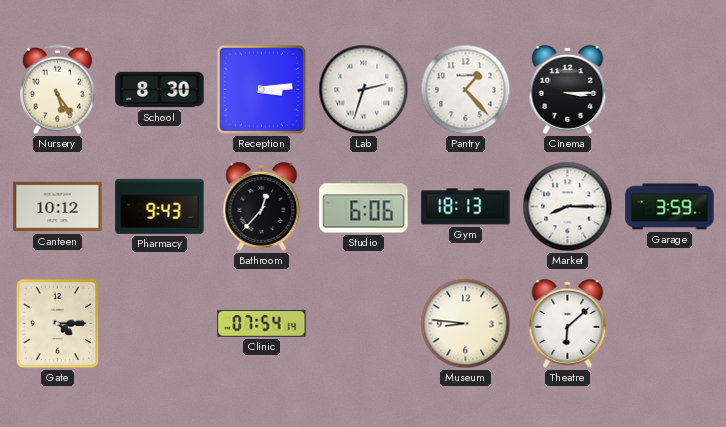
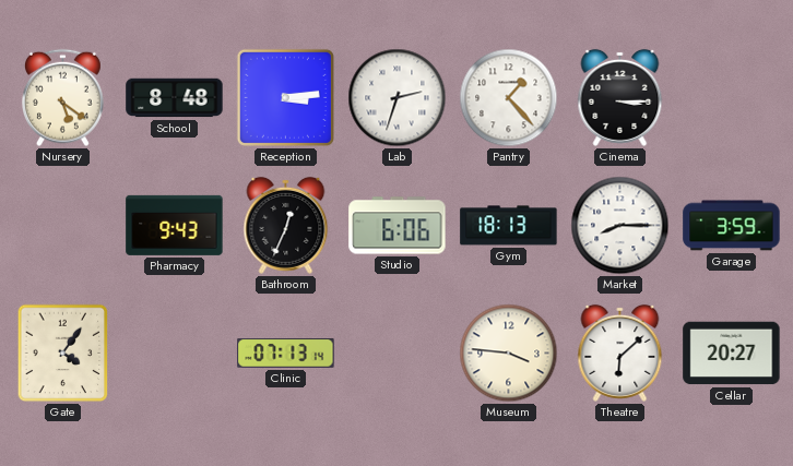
Nursery: 5:24 -> 5:21 (63, 98)
School: 8:30 -> 8:48 (175, 98)
Canteen: 10:12 -> none (58, 207)
Bathroom: 12:37 -> 12:34 (286, 225)
Gate: 4:15 -> 4:06 (63, 354)
Clinic: 07:54 -> 07:13 (286, 353)
Museum: 8:46 -> 3:46 (509, 354)
Cellar: none -> 20:27 (732, 354)
